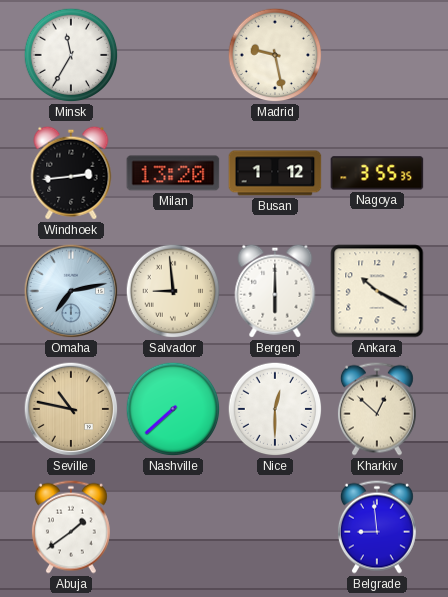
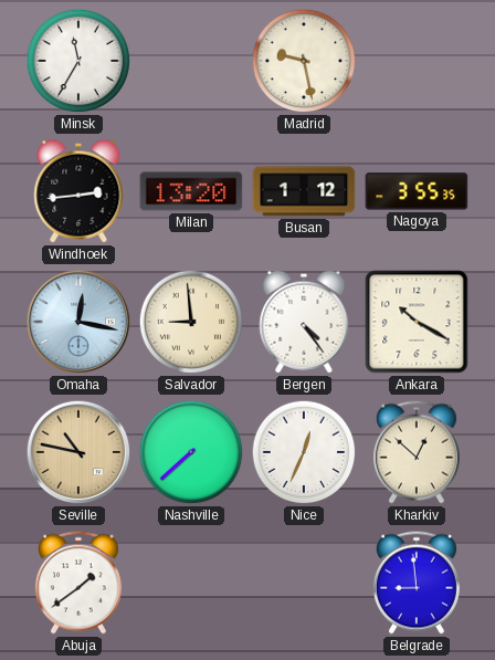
Omaha: 7:13 -> 12:17 (78, 322)
Bergen: 6:00 -> 4:24 (304, 322)
Nice: 12:30 -> 12:34 (304, 452)
